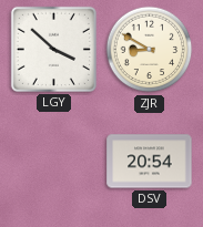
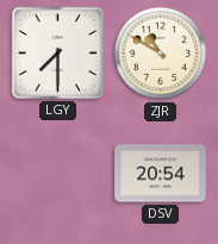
LGY: 3:52 -> 7:30 (57, 52)
ZJR: 8:50 -> 10:50 (161, 54)
